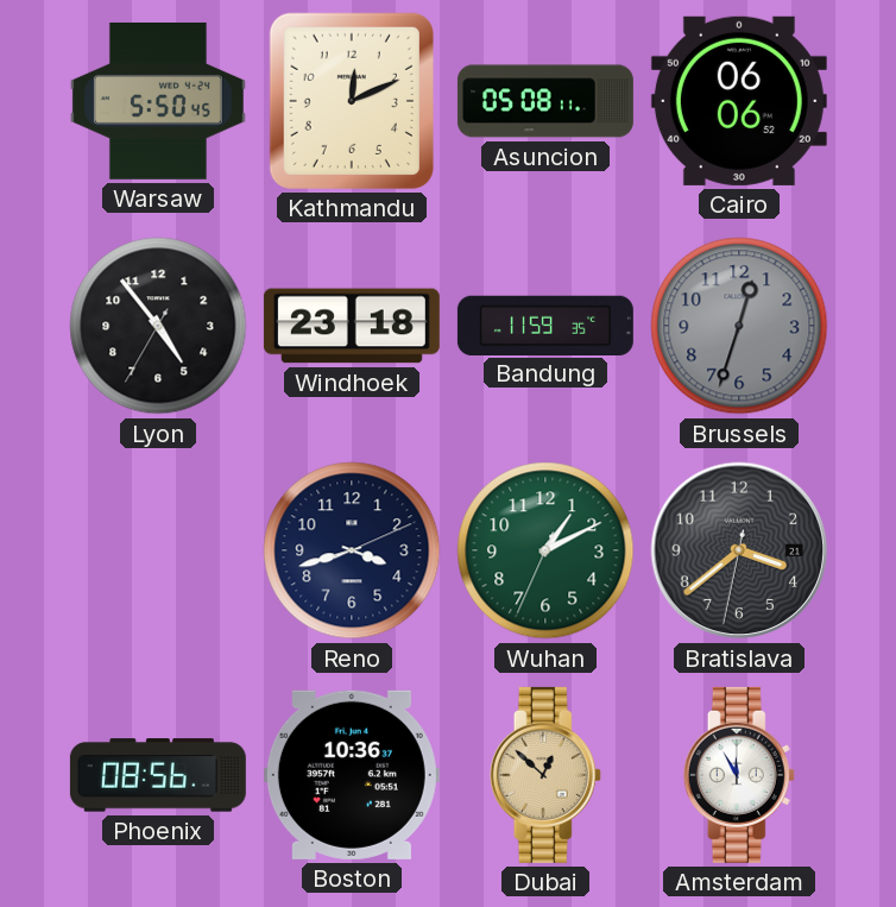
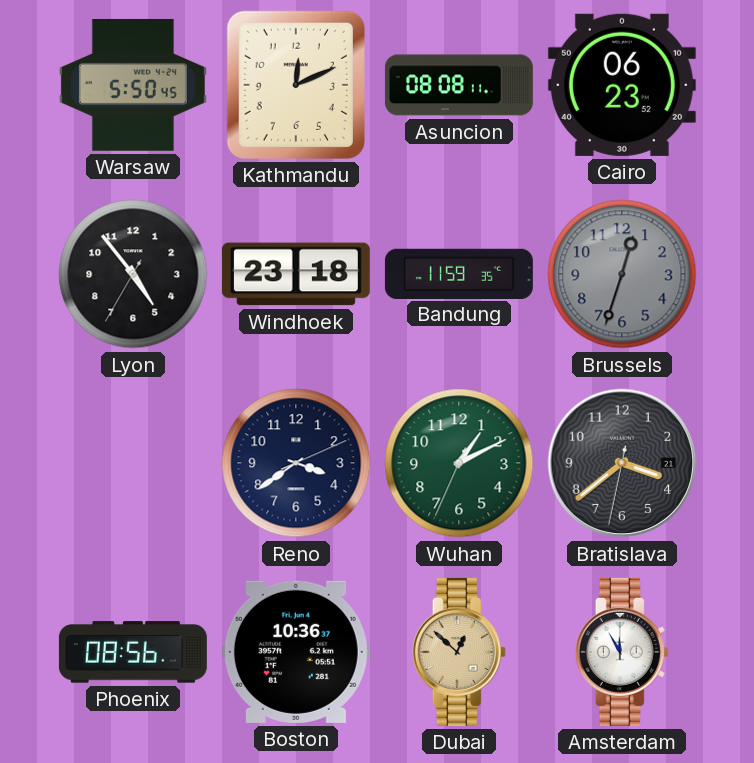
Asuncion: 05:08 -> 08:08 (459, 85)
Cairo: 06:06 -> 06:23 (622, 85)
Reno: 3:42 -> 3:39 (296, 463)
